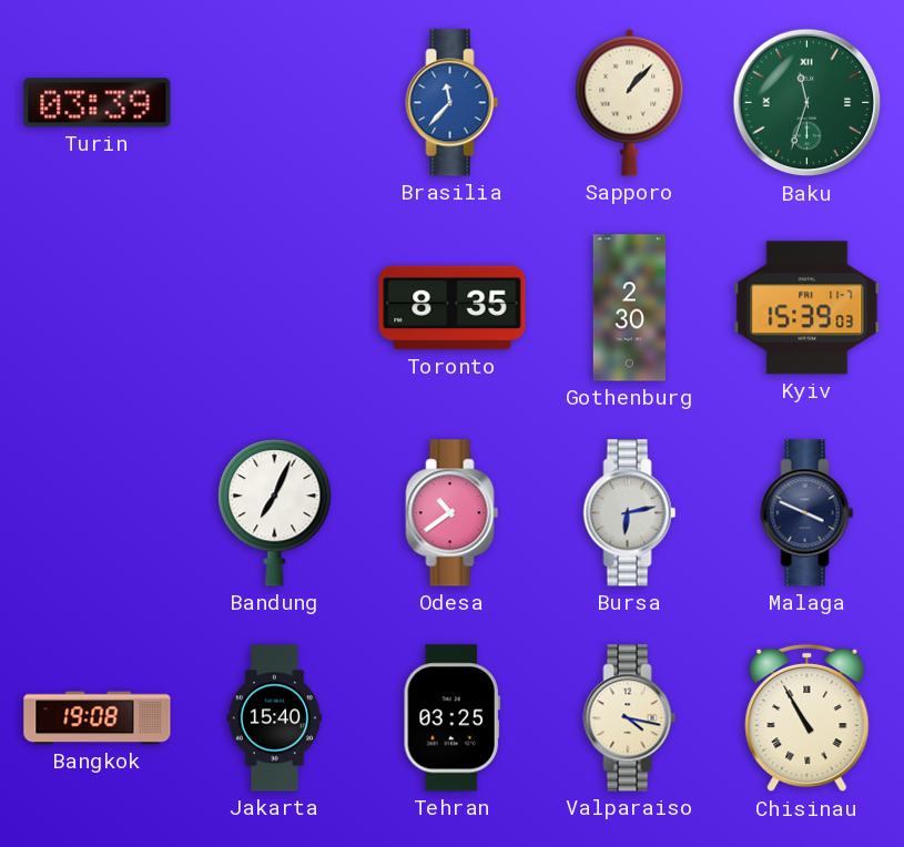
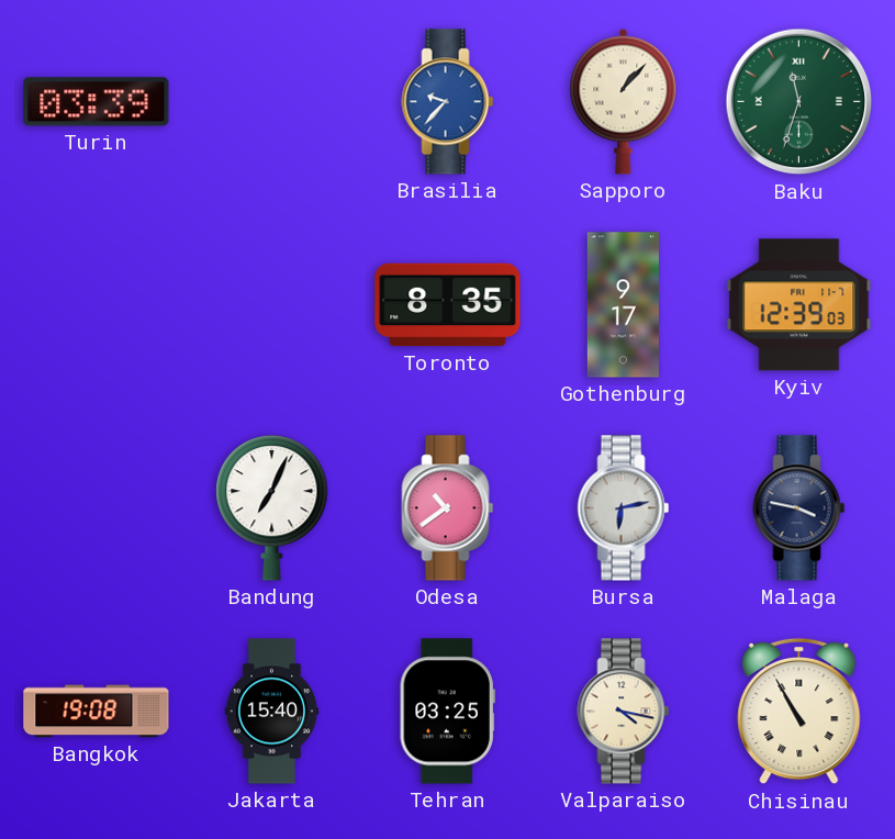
Brasilia: 11:37 -> 9:37 (448, 102)
Gothenburg: 2:30 -> 9:17 (623, 305)
Kyiv: 15:39 -> 12:39 (799, 305)
Malaga: 3:49 -> 3:47 (799, 508)
